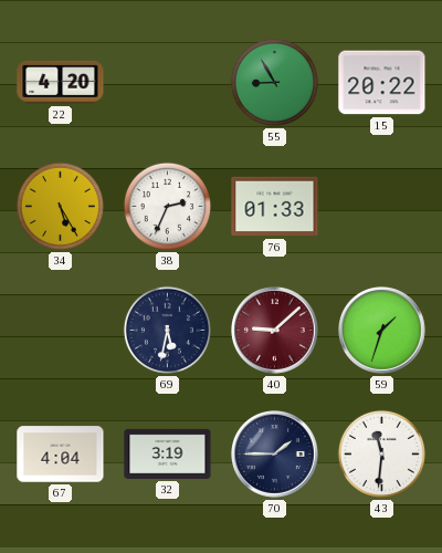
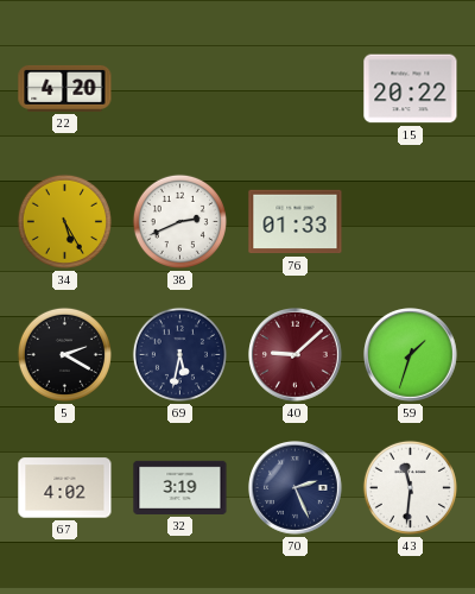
55: 8:55 -> none (274, 82)
38: 2:34 -> 2:41 (179, 221)
5: none -> 2:20 (64, 354)
67: 4:04 -> 4:02 (65, 488)
70: 1:45 -> 2:26 (296, 488)
